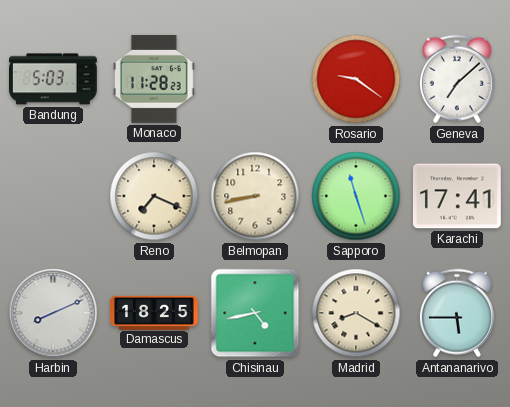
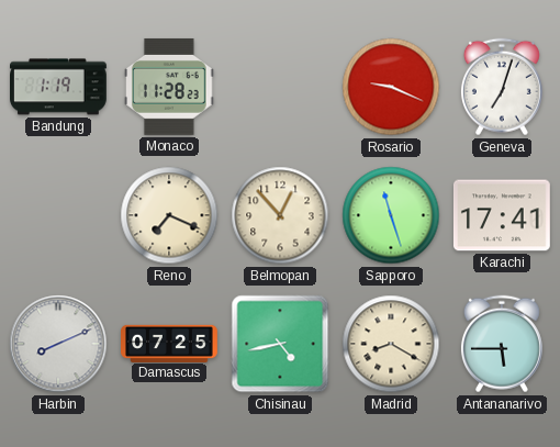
Bandung: 5:03 -> 1:19 (59, 87)
Rosario: 9:21 -> 9:19 (391, 87)
Geneva: 7:08 -> 7:03 (502, 87)
Belmopan: 8:43 -> 12:53 (280, 215)
Damascus: 18:25 -> 07:25 (170, 343)
